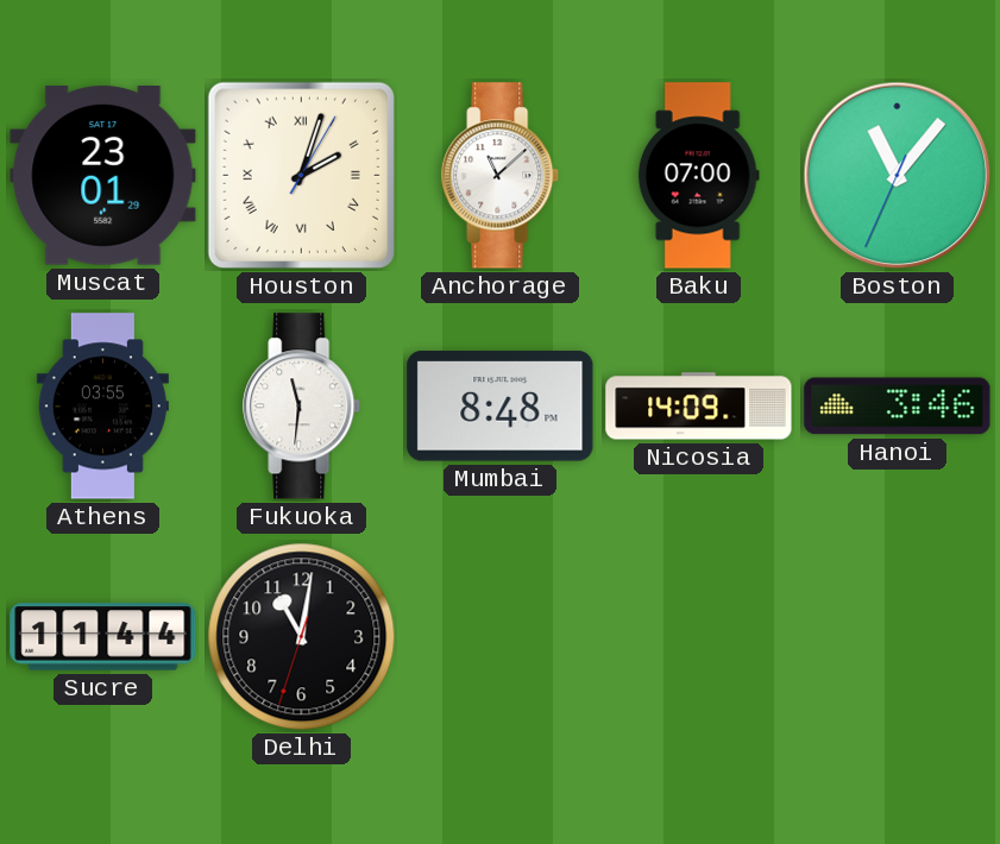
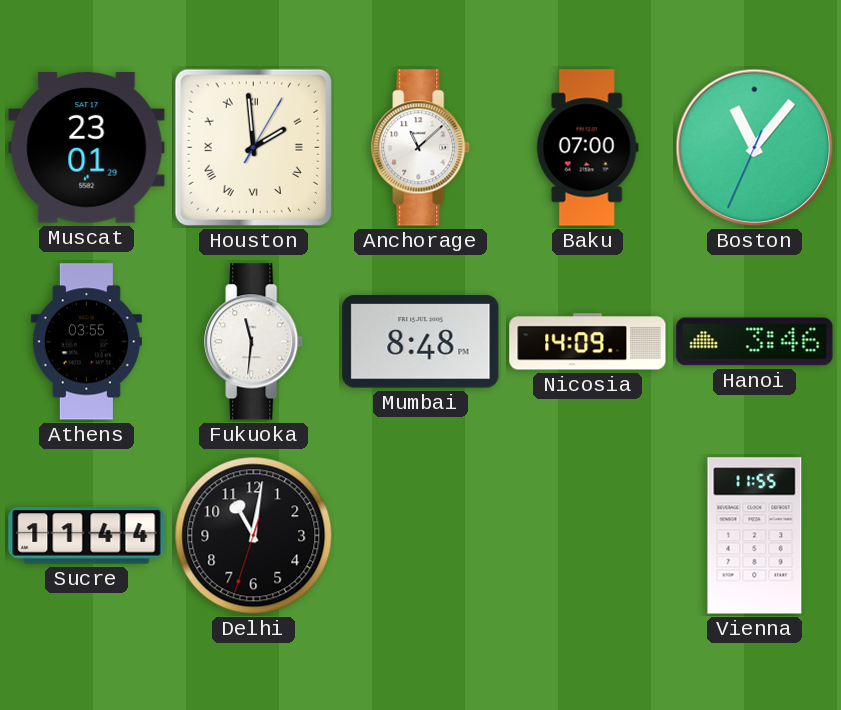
Houston: 2:03 -> 1:59 (253, 147)
Vienna: none -> 11:55 (755, 536)
